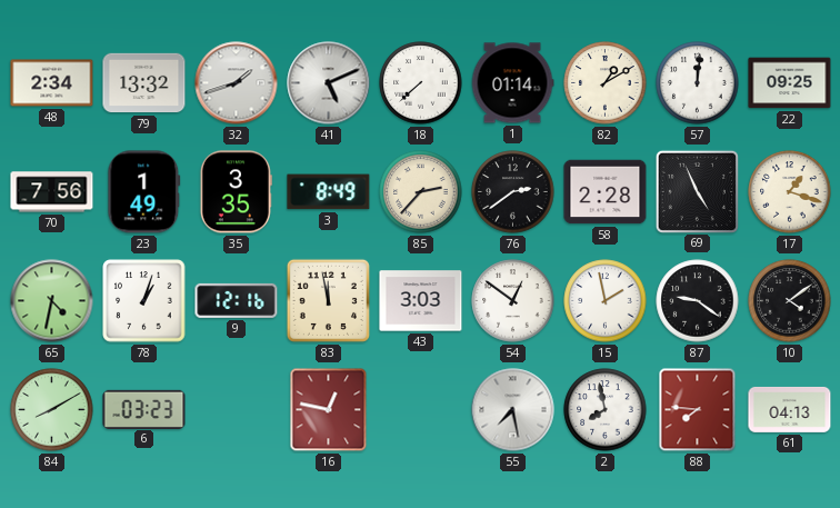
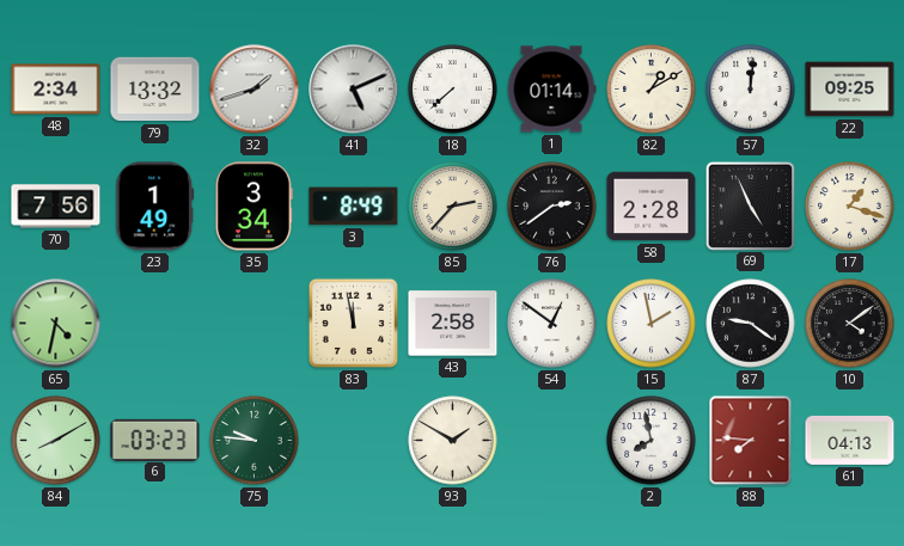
35: 3:35 -> 3:34 (254, 207)
78: 1:03 -> none (144, 301)
9: 12:16 -> none (237, 300)
43: 3:03 -> 2:58 (453, 324)
75: none -> 9:46 (255, 441)
16: 12:47 -> none (329, 410)
93: none -> 1:50 (453, 441)
55: 7:28 -> none (513, 410)
